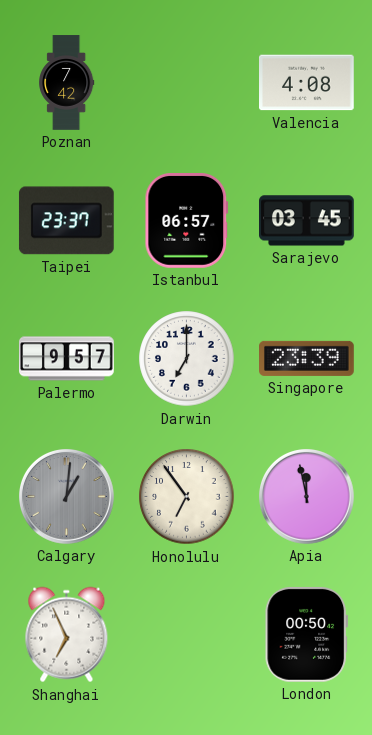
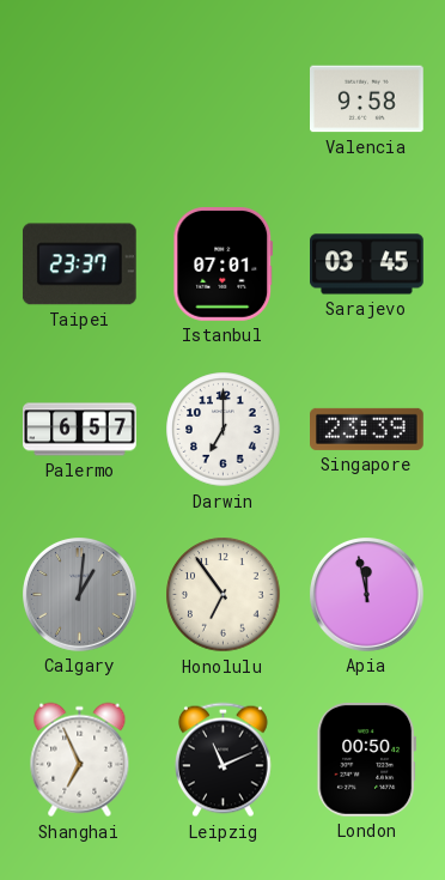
Poznan: 7:42 -> none (67, 83)
Valencia: 4:08 -> 9:58 (367, 99)
Istanbul: 06:57 -> 07:01 (224, 265)
Palermo: 9:57 -> 6:57 (80, 430)
Leipzig: none -> 11:11 (222, 760)
